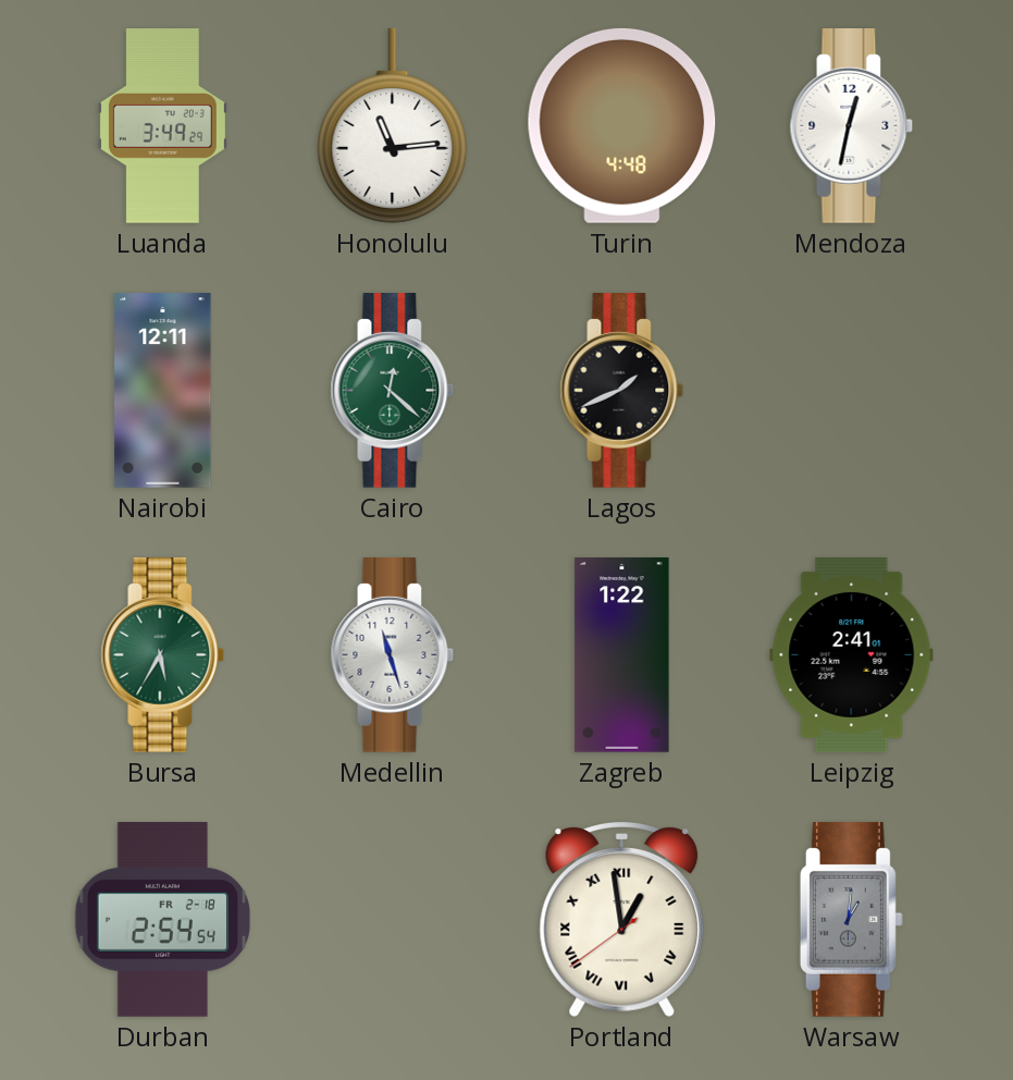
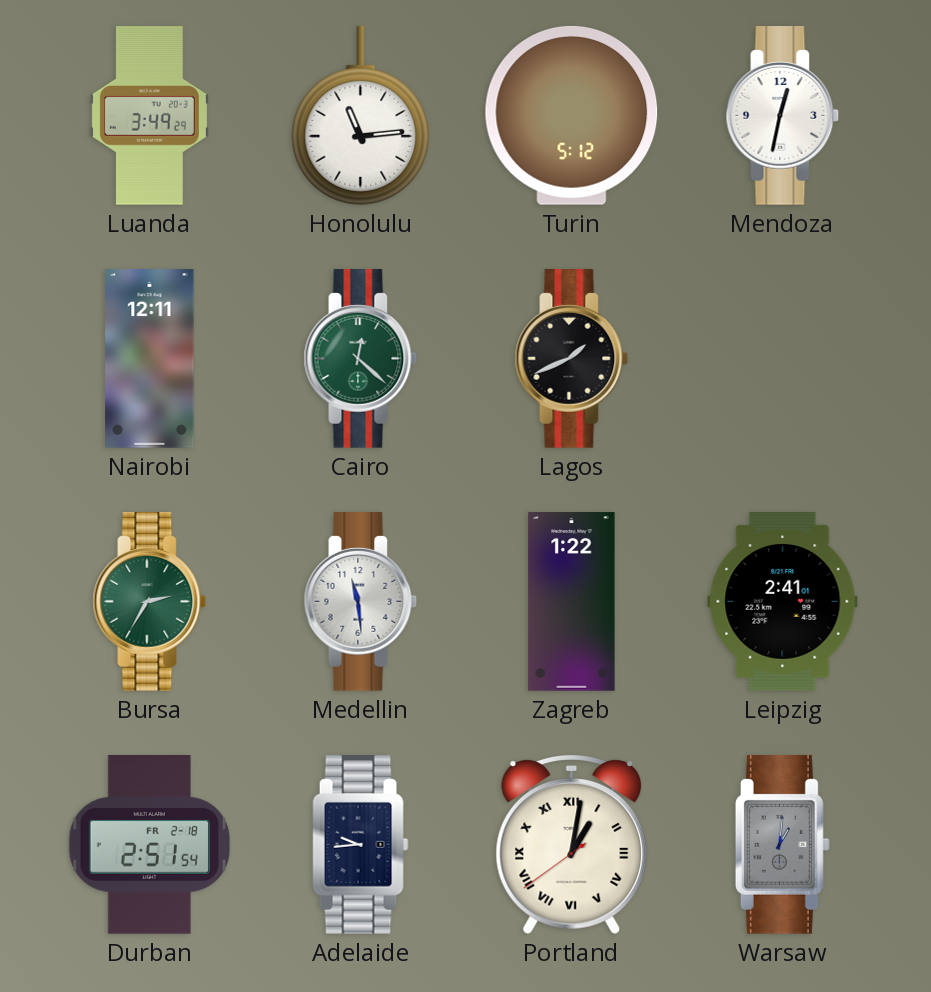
Turin: 4:48 -> 5:12 (572, 115)
Bursa: 5:35 -> 2:35 (150, 602)
Medellin: 11:27 -> 11:29 (361, 602)
Durban: 2:54 -> 2:51 (149, 845)
Adelaide: none -> 9:44 (361, 845)
Portland: 12:58 -> 1:01 (572, 845)
